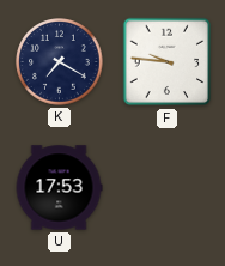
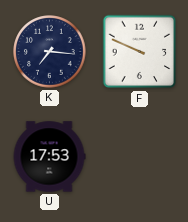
K: 7:20 -> 7:16 (50, 52)
F: 9:46 -> 9:49 (140, 52)
